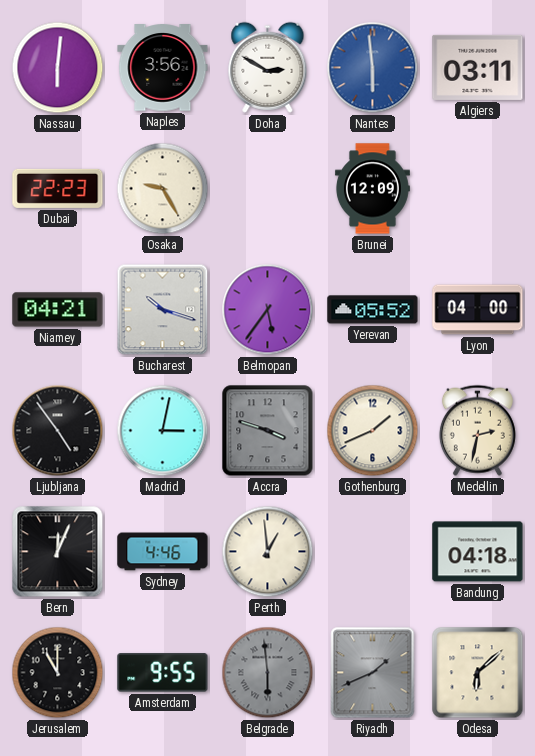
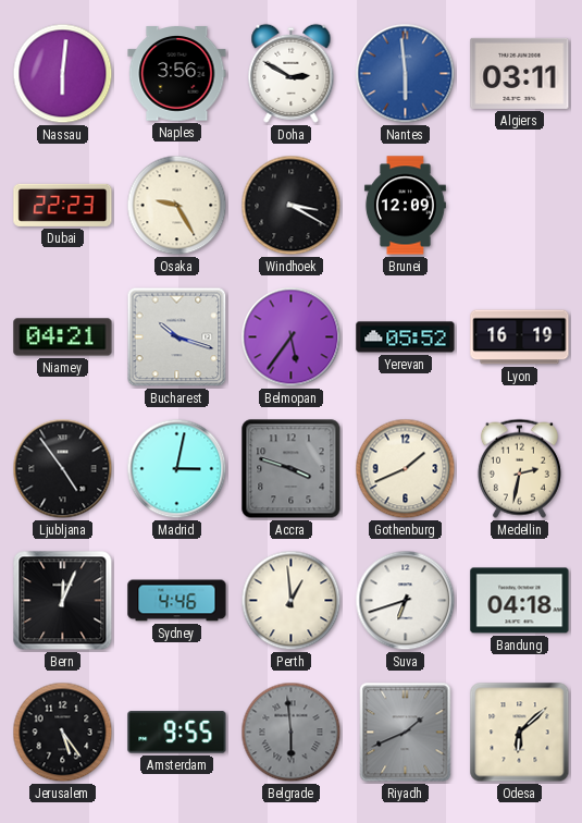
Windhoek: none -> 3:20 (292, 206)
Lyon: 04:00 -> 16:19 (520, 337)
Suva: none -> 6:42 (406, 601)
Jerusalem: 11:00 -> 5:24 (63, 733)
